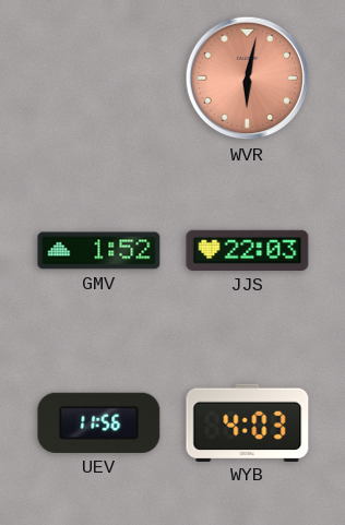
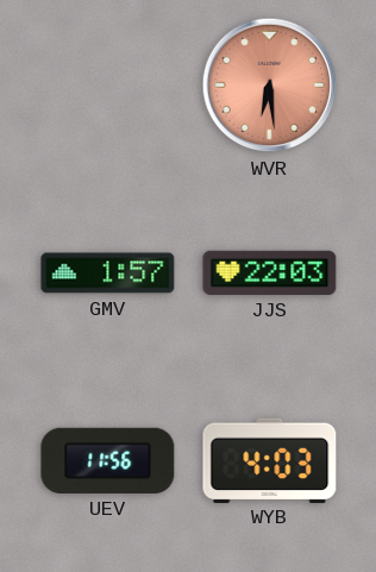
WVR: 6:02 -> 6:29 (270, 86)
GMV: 1:52 -> 1:57 (108, 274)
